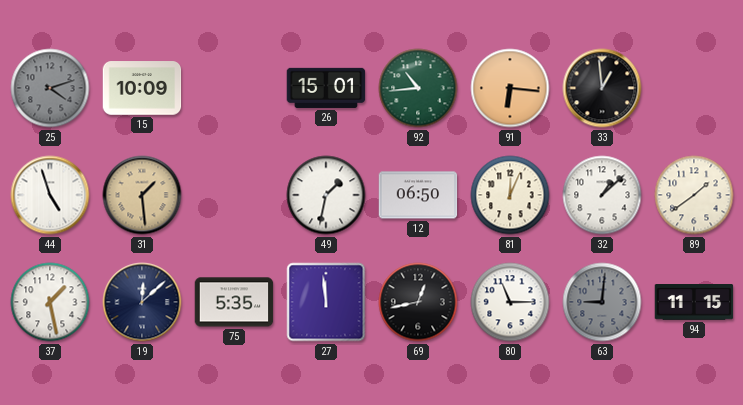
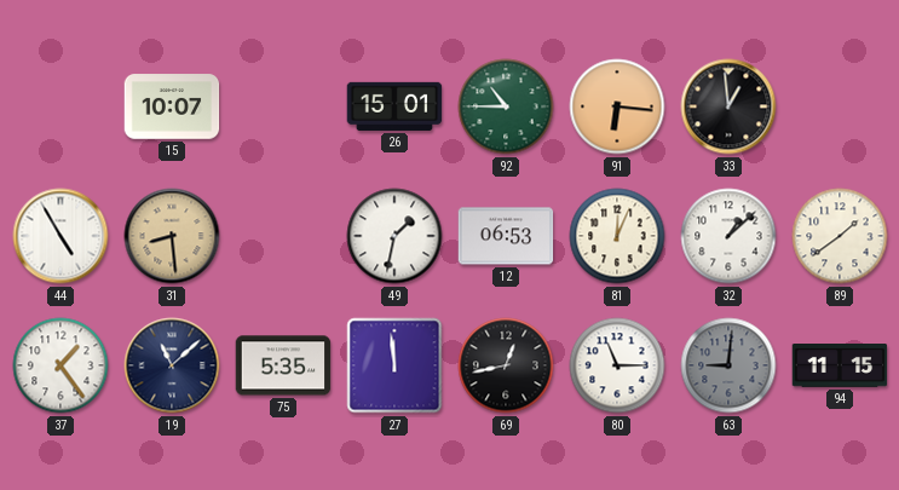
25: 4:12 -> none (50, 88)
15: 10:09 -> 10:07 (172, 106)
92: 10:44 -> 10:45 (506, 106)
44: 4:57 -> 4:55 (60, 236)
31: 1:29 -> 8:29 (172, 236)
12: 06:50 -> 06:53 (506, 236)
37: 1:28 -> 1:24 (60, 365)
19: 12:08 -> 11:08 (172, 365)
